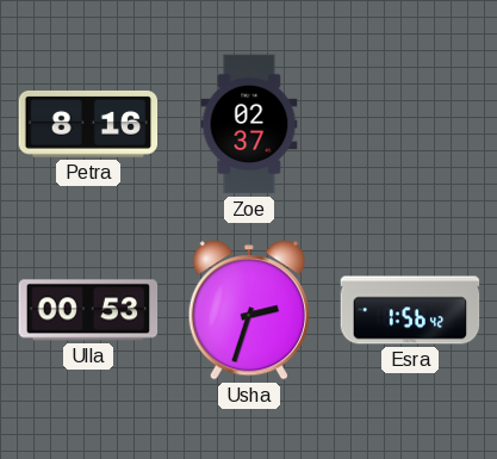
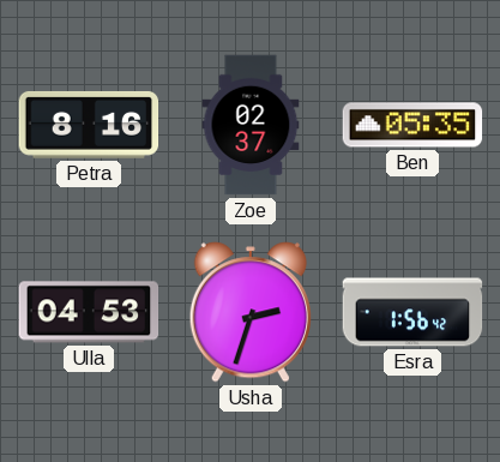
Ben: none -> 05:35 (412, 125)
Ulla: 00:53 -> 04:53 (89, 312)
